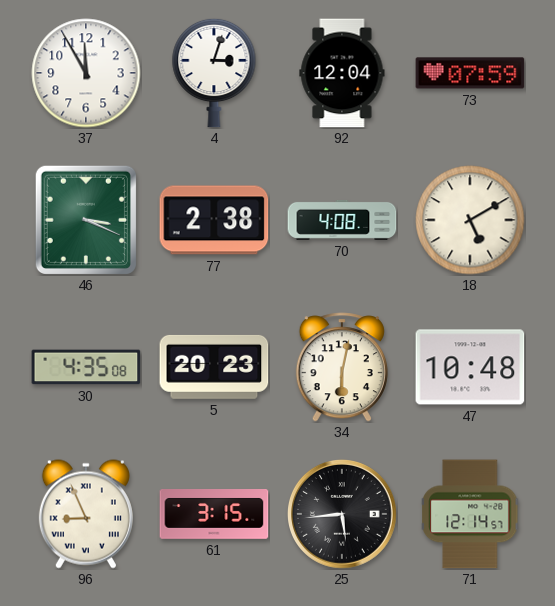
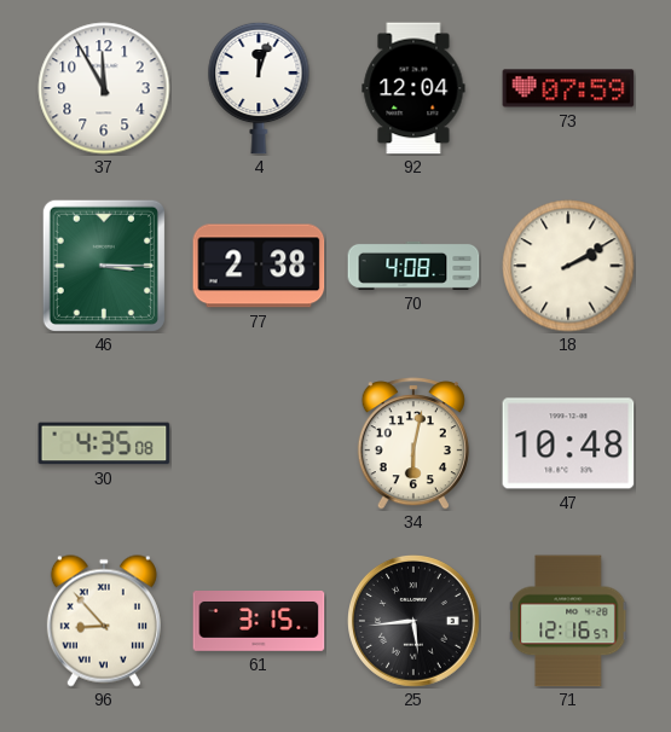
4: 3:03 -> 12:03 (259, 88)
46: 3:19 -> 3:15 (104, 266)
18: 5:10 -> 2:10 (568, 266)
5: 20:23 -> none (214, 367)
96: 8:56 -> 8:53 (104, 621)
71: 12:14 -> 12:16 (569, 621)
